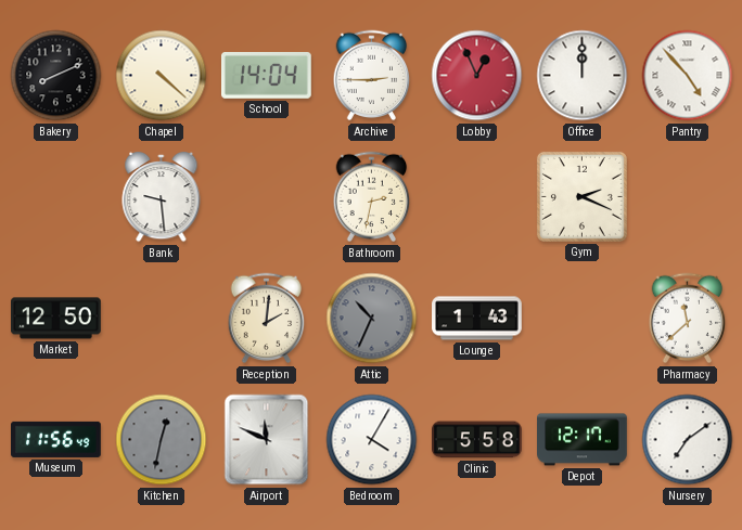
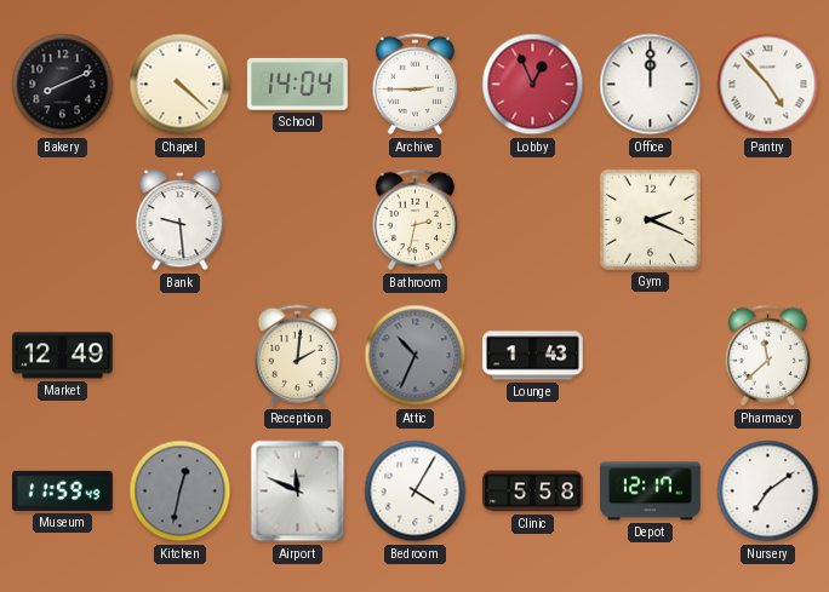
Market: 12:50 -> 12:49 (63, 356)
Museum: 11:56 -> 11:59 (63, 490)
